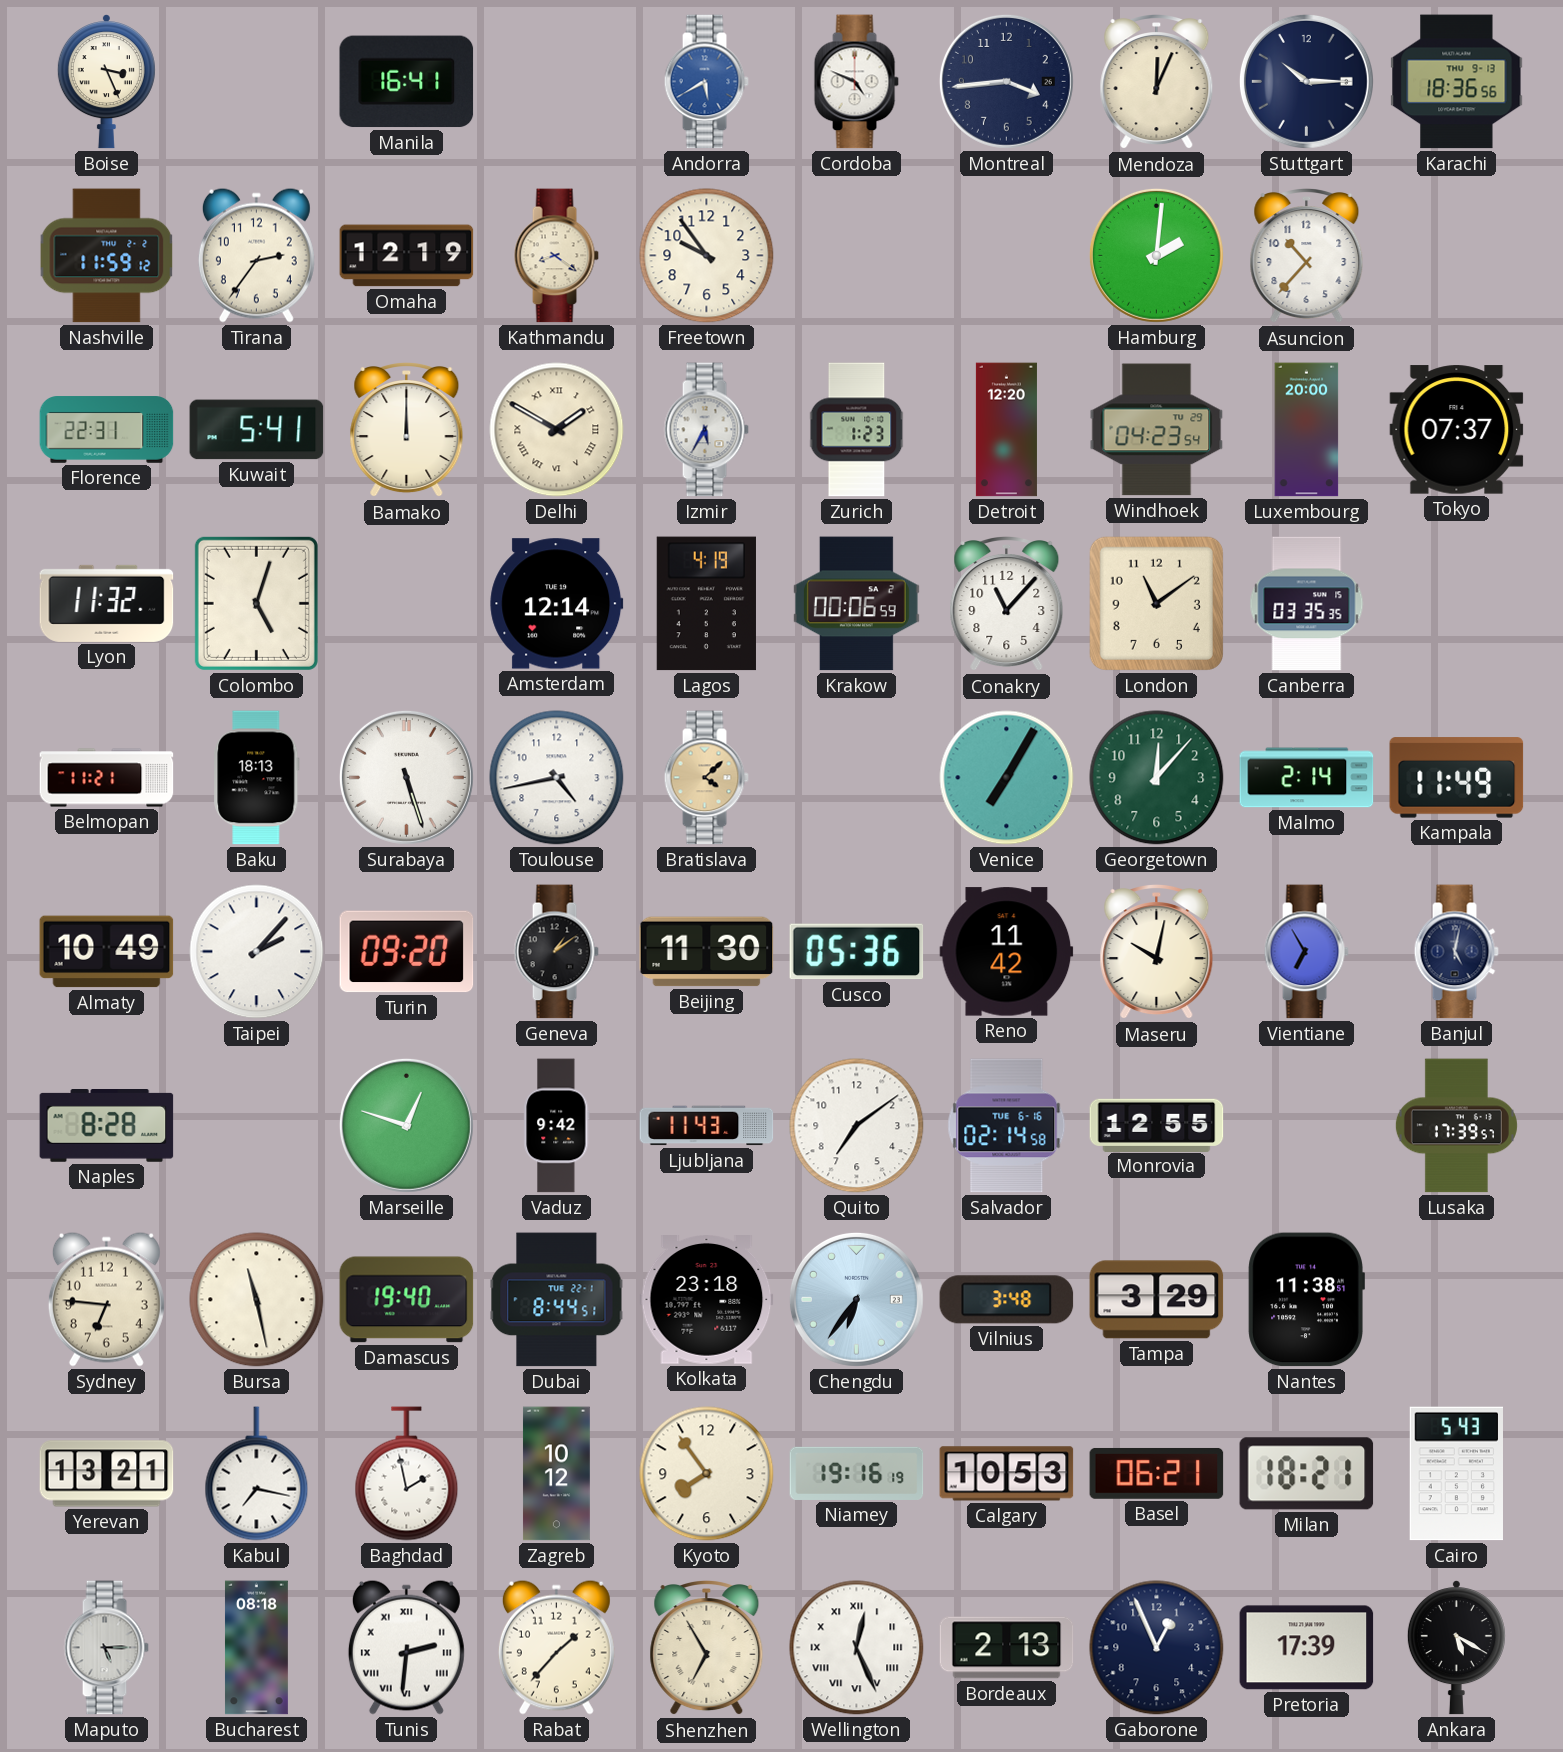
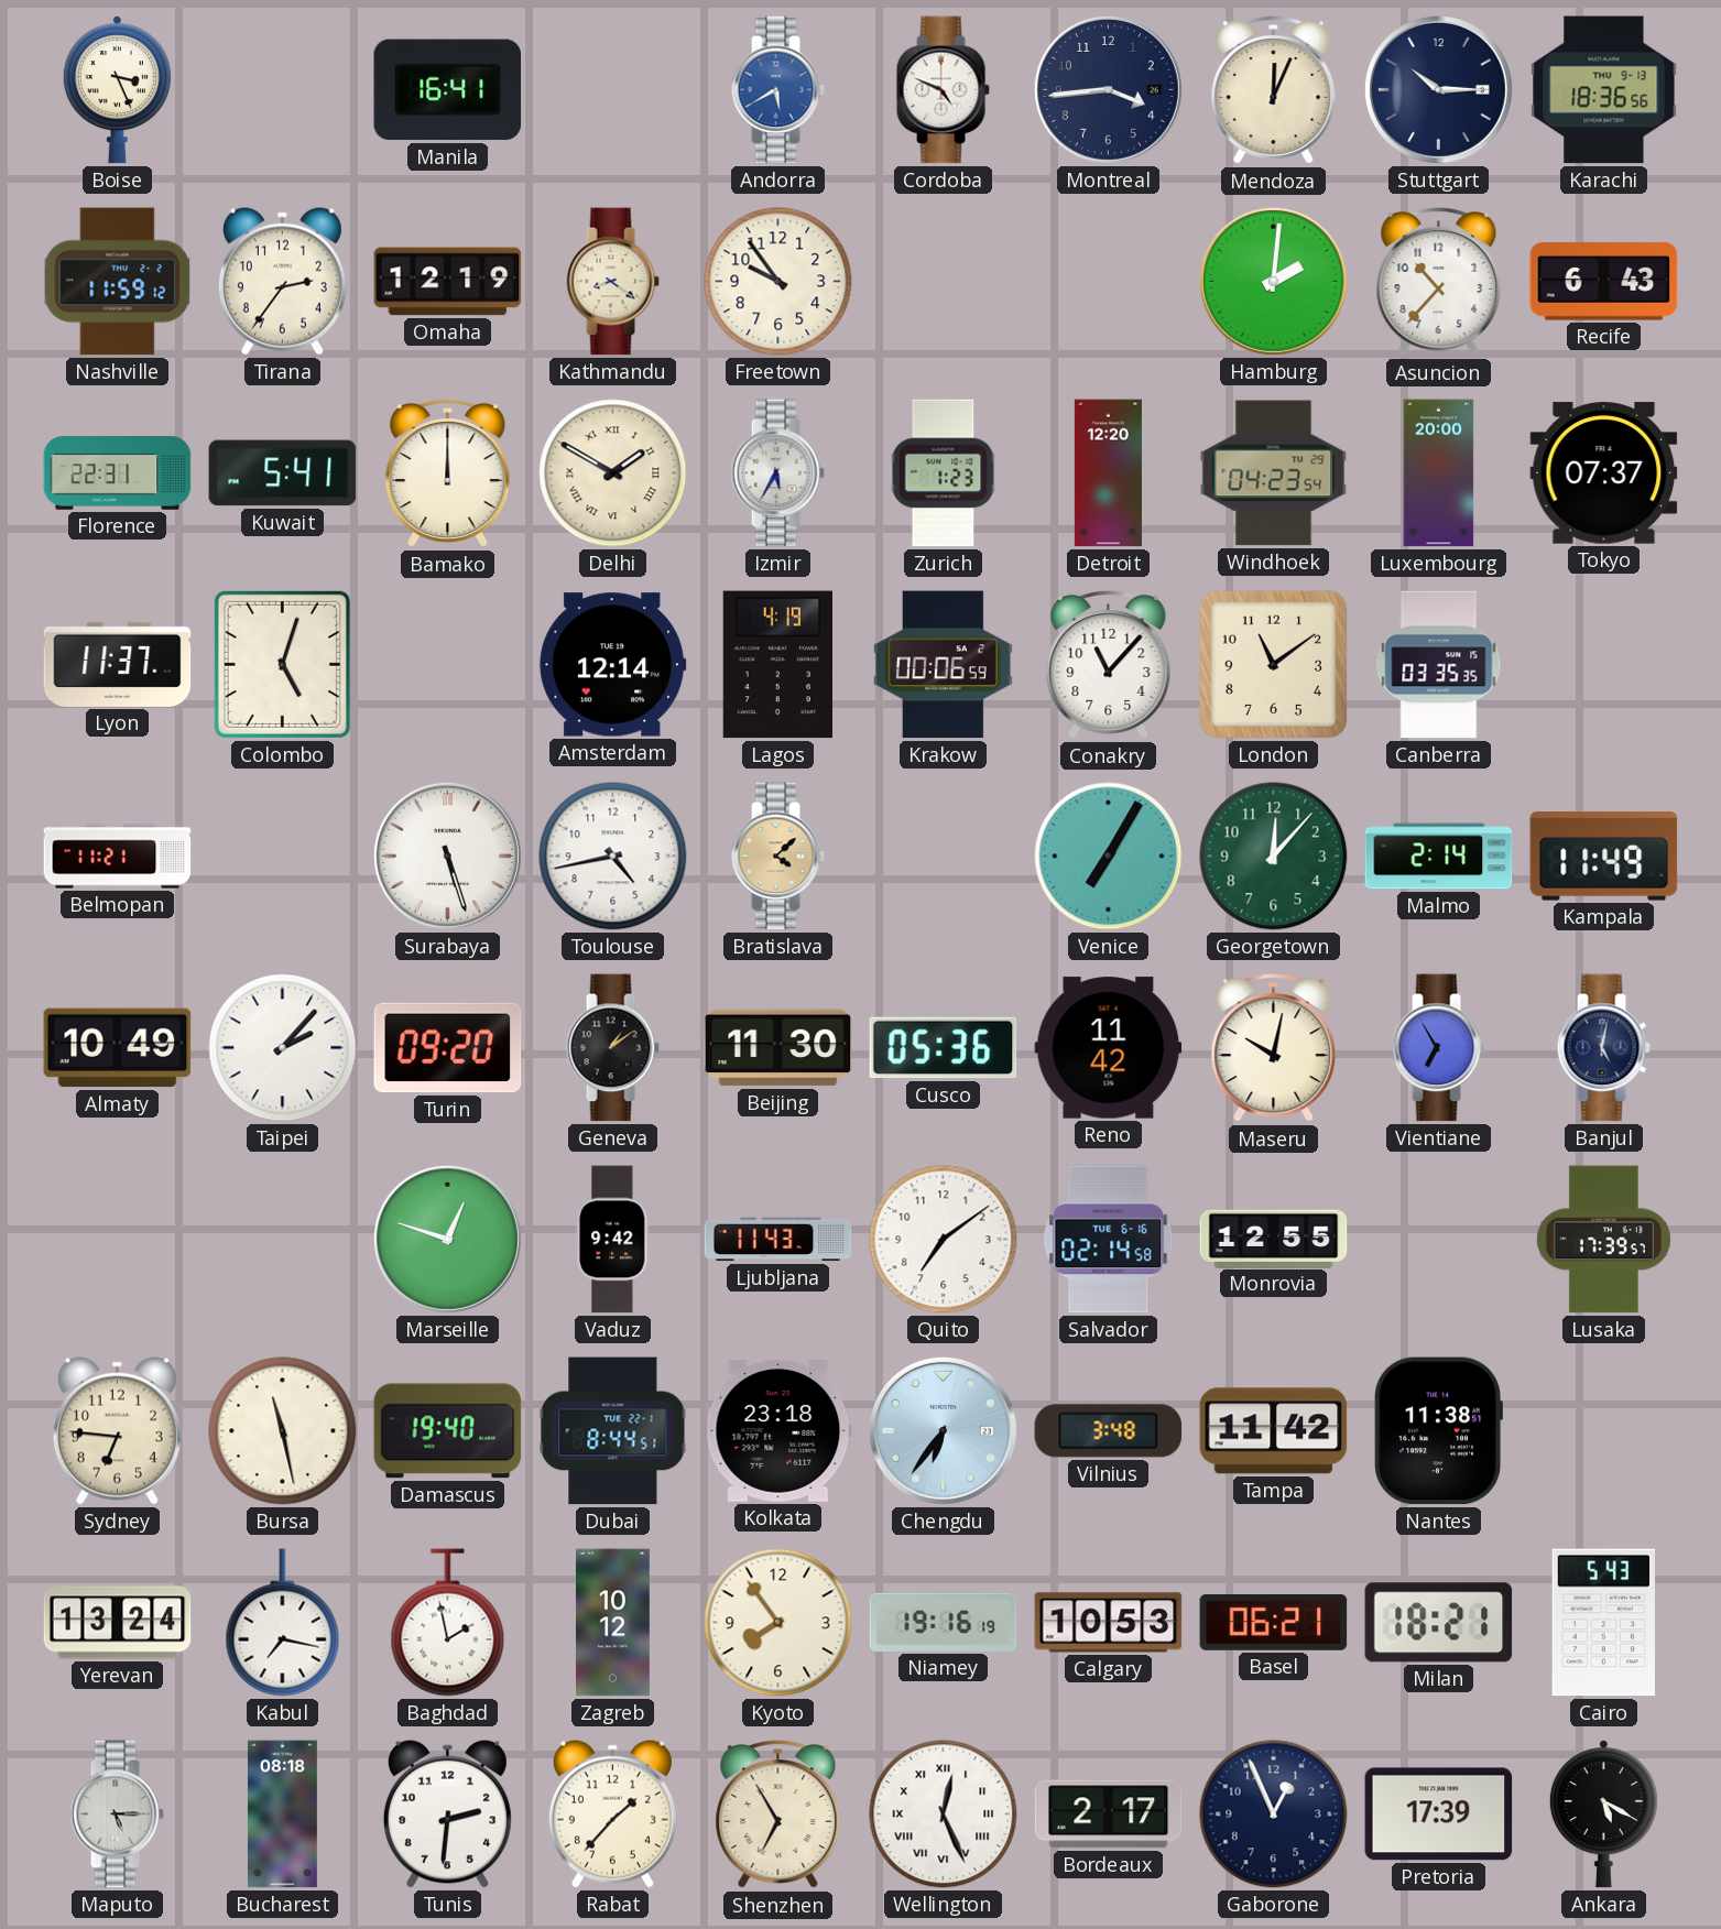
Recife: none -> 6:43 (1604, 282)
Lyon: 11:32 -> 11:37 (118, 664)
Baku: 18:13 -> none (257, 778)
Naples: 8:28 -> none (107, 1126)
Tampa: 3:29 -> 11:42 (1274, 1431)
Yerevan: 13:21 -> 13:24 (118, 1623)
Tunis numerals: Roman -> Arabic (447, 1813)
Bordeaux: 2:13 -> 2:17 (1109, 1814)
